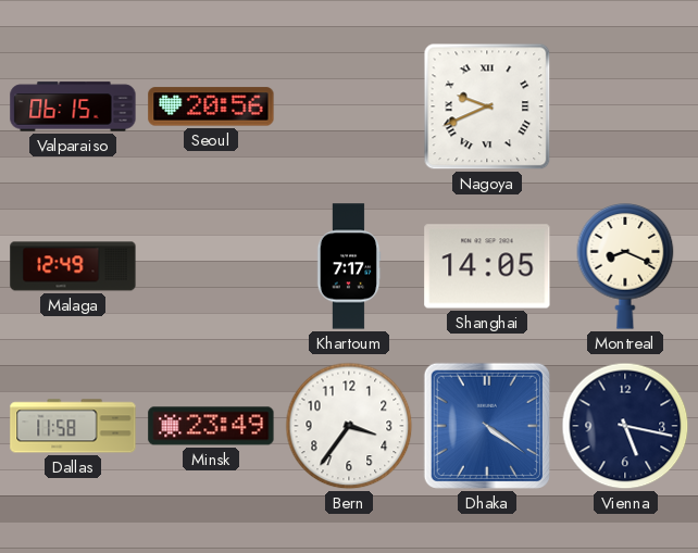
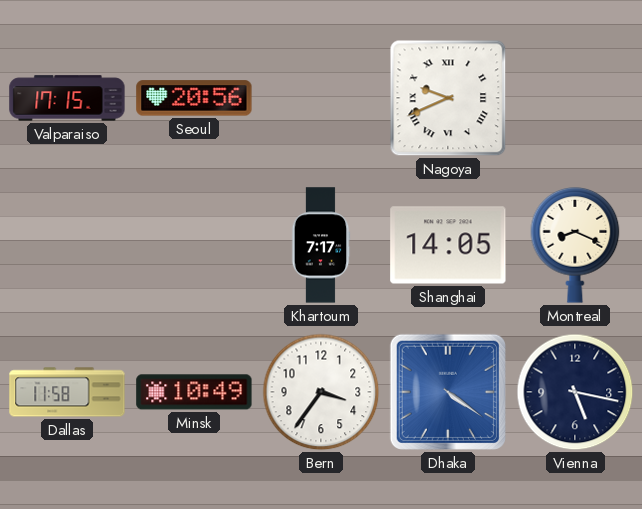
Valparaiso: 06:15 -> 17:15 (67, 98)
Malaga: 12:49 -> none (73, 266)
Minsk: 23:49 -> 10:49 (194, 392)
